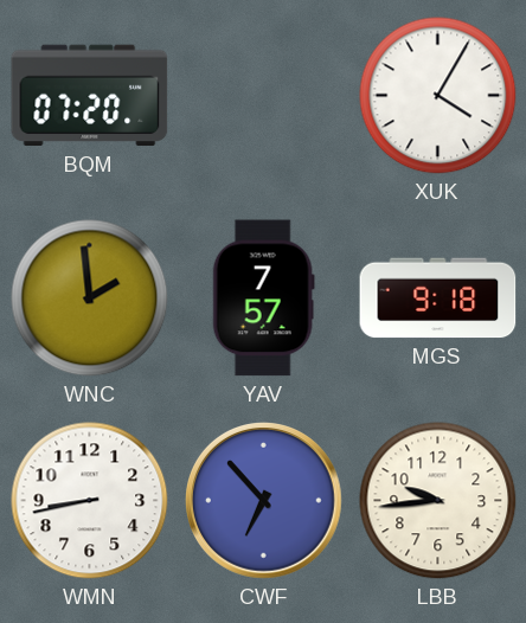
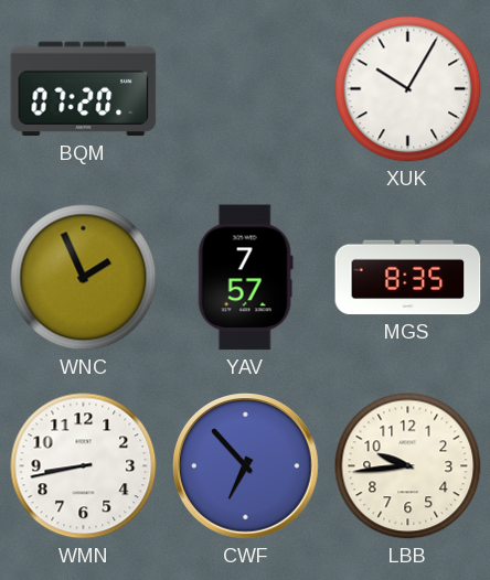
XUK: 4:05 -> 10:05 (408, 89)
WNC: 1:59 -> 1:56 (84, 278)
MGS: 9:18 -> 8:35 (408, 278)
